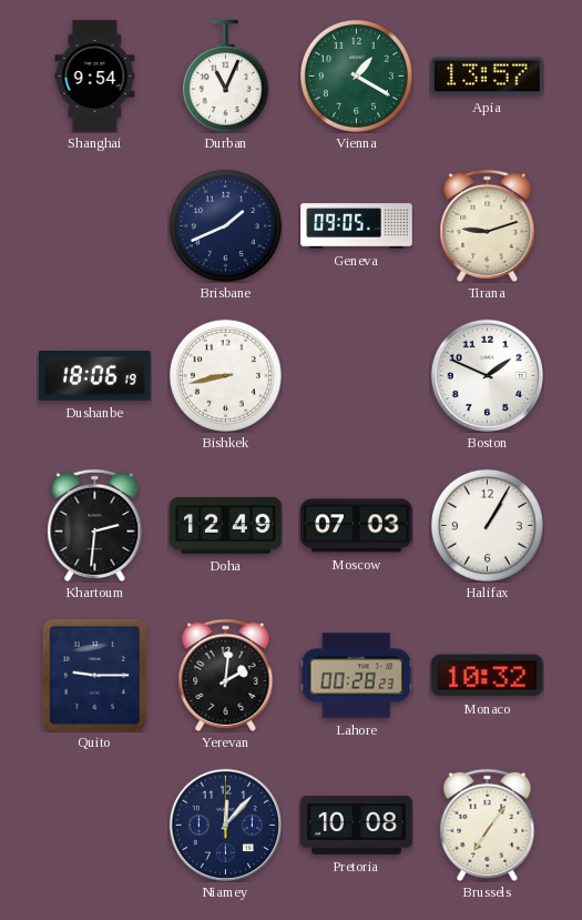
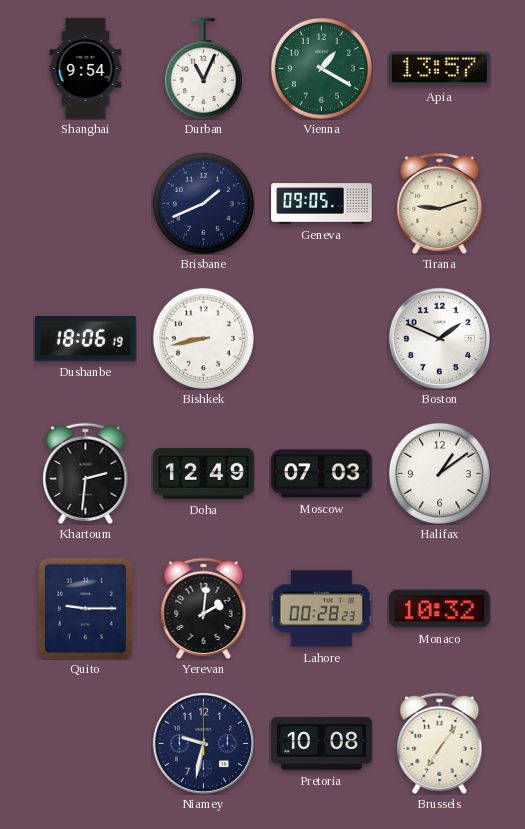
Halifax: 1:05 -> 1:09 (439, 473)
Niamey: 12:07 -> 9:32 (203, 743)
